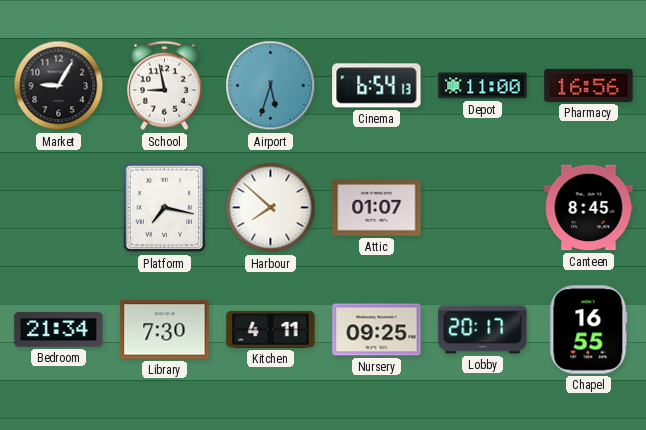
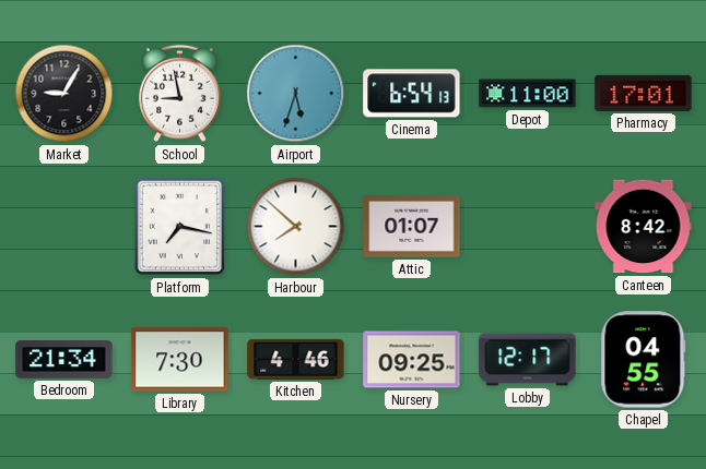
Pharmacy: 16:56 -> 17:01 (644, 93)
Canteen: 8:45 -> 8:42 (644, 227)
Kitchen: 4:11 -> 4:46 (296, 359)
Lobby: 20:17 -> 12:17 (528, 360)
Chapel: 16:55 -> 04:55 (644, 360)
